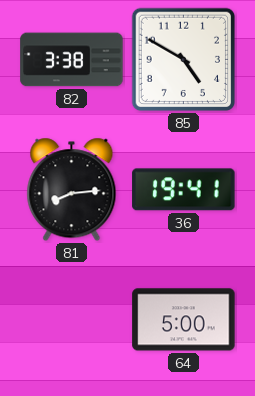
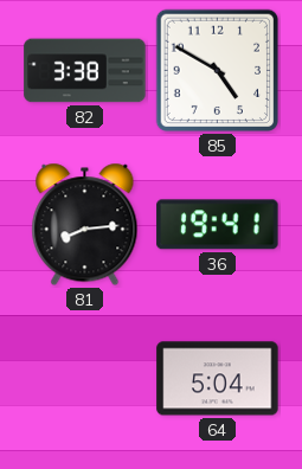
64: 5:00 -> 5:04 (218, 379)
